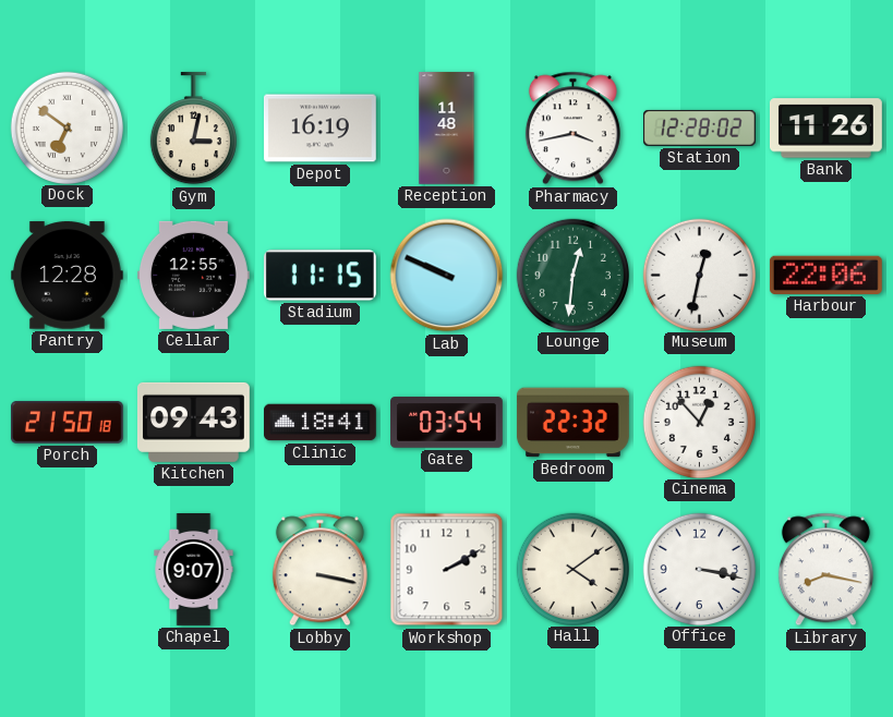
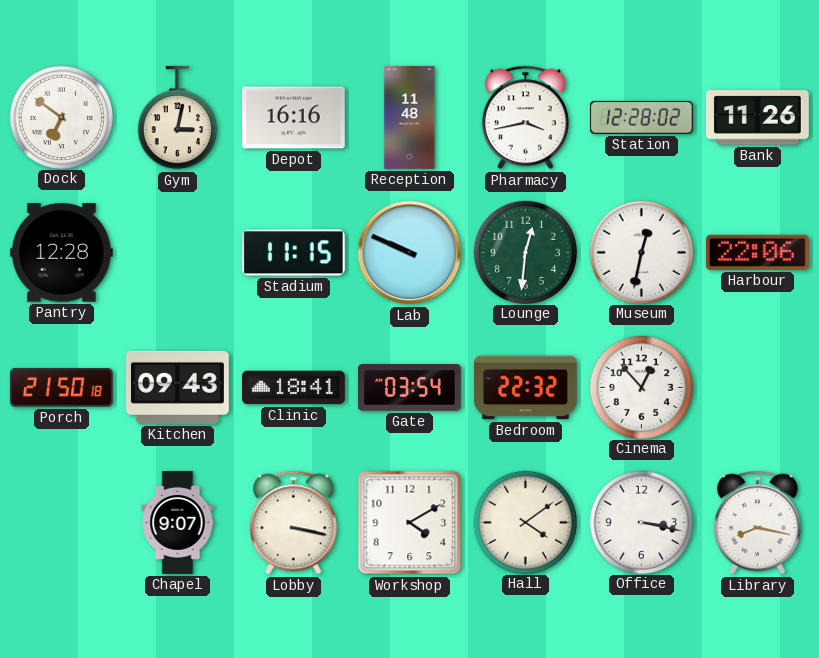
Depot: 16:19 -> 16:16 (293, 118)
Cellar: 12:55 -> none (193, 275)
Workshop: 2:10 -> 4:10 (410, 523)
